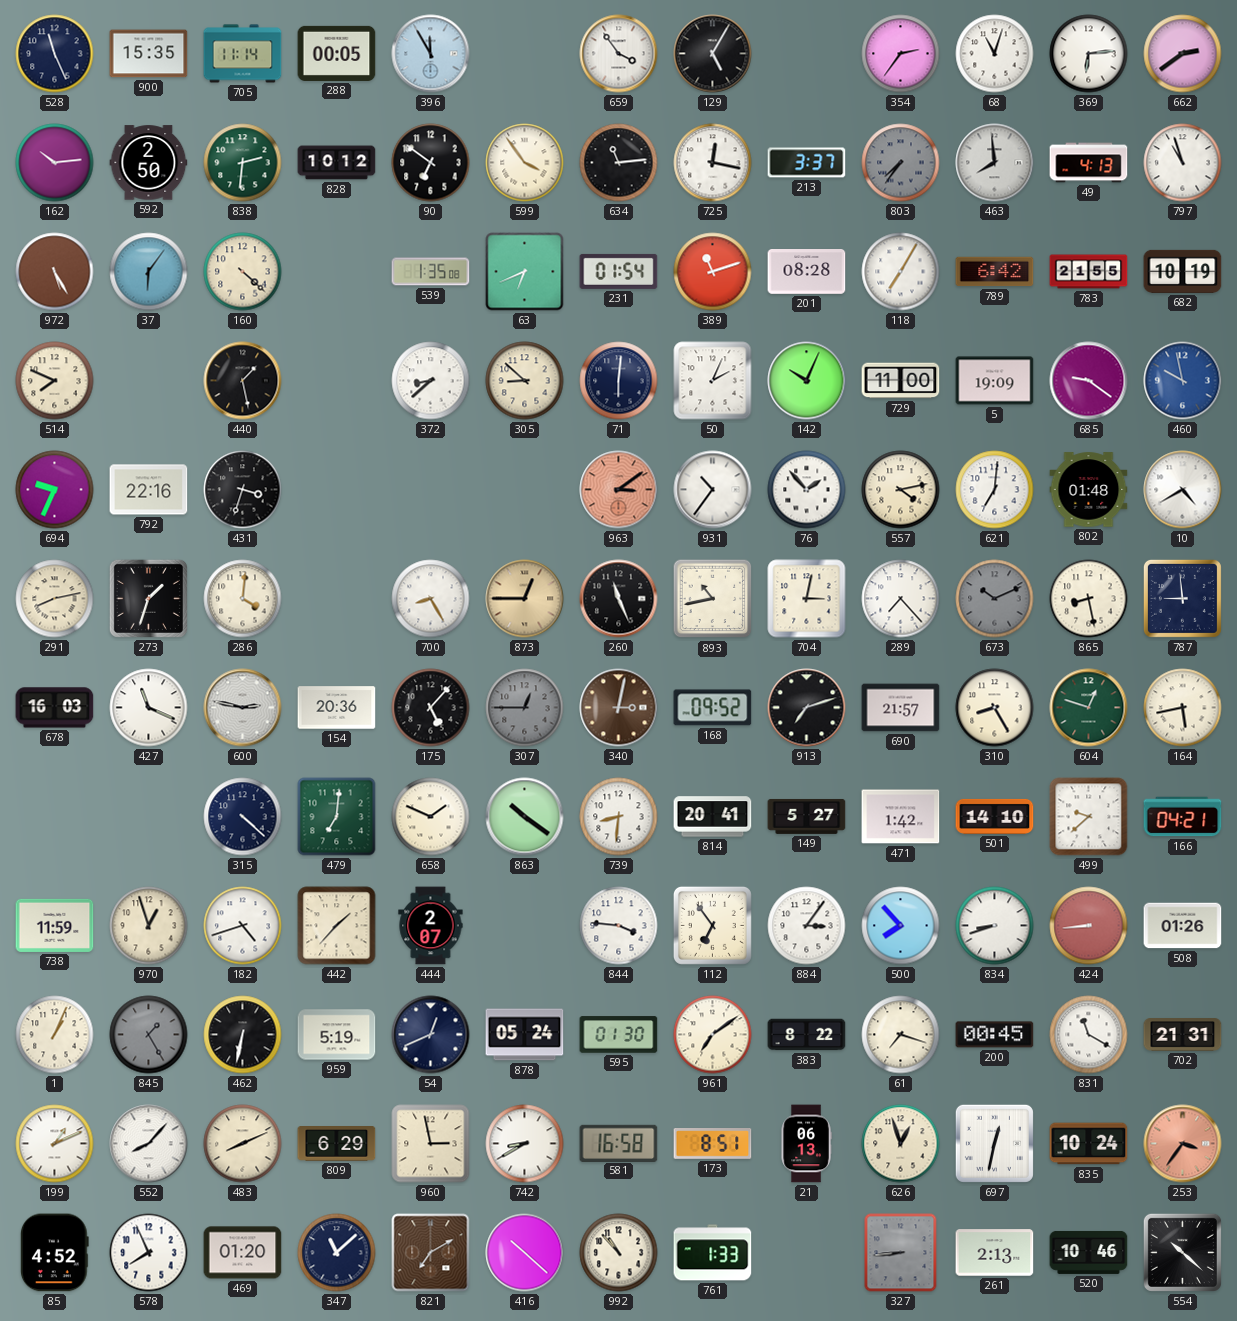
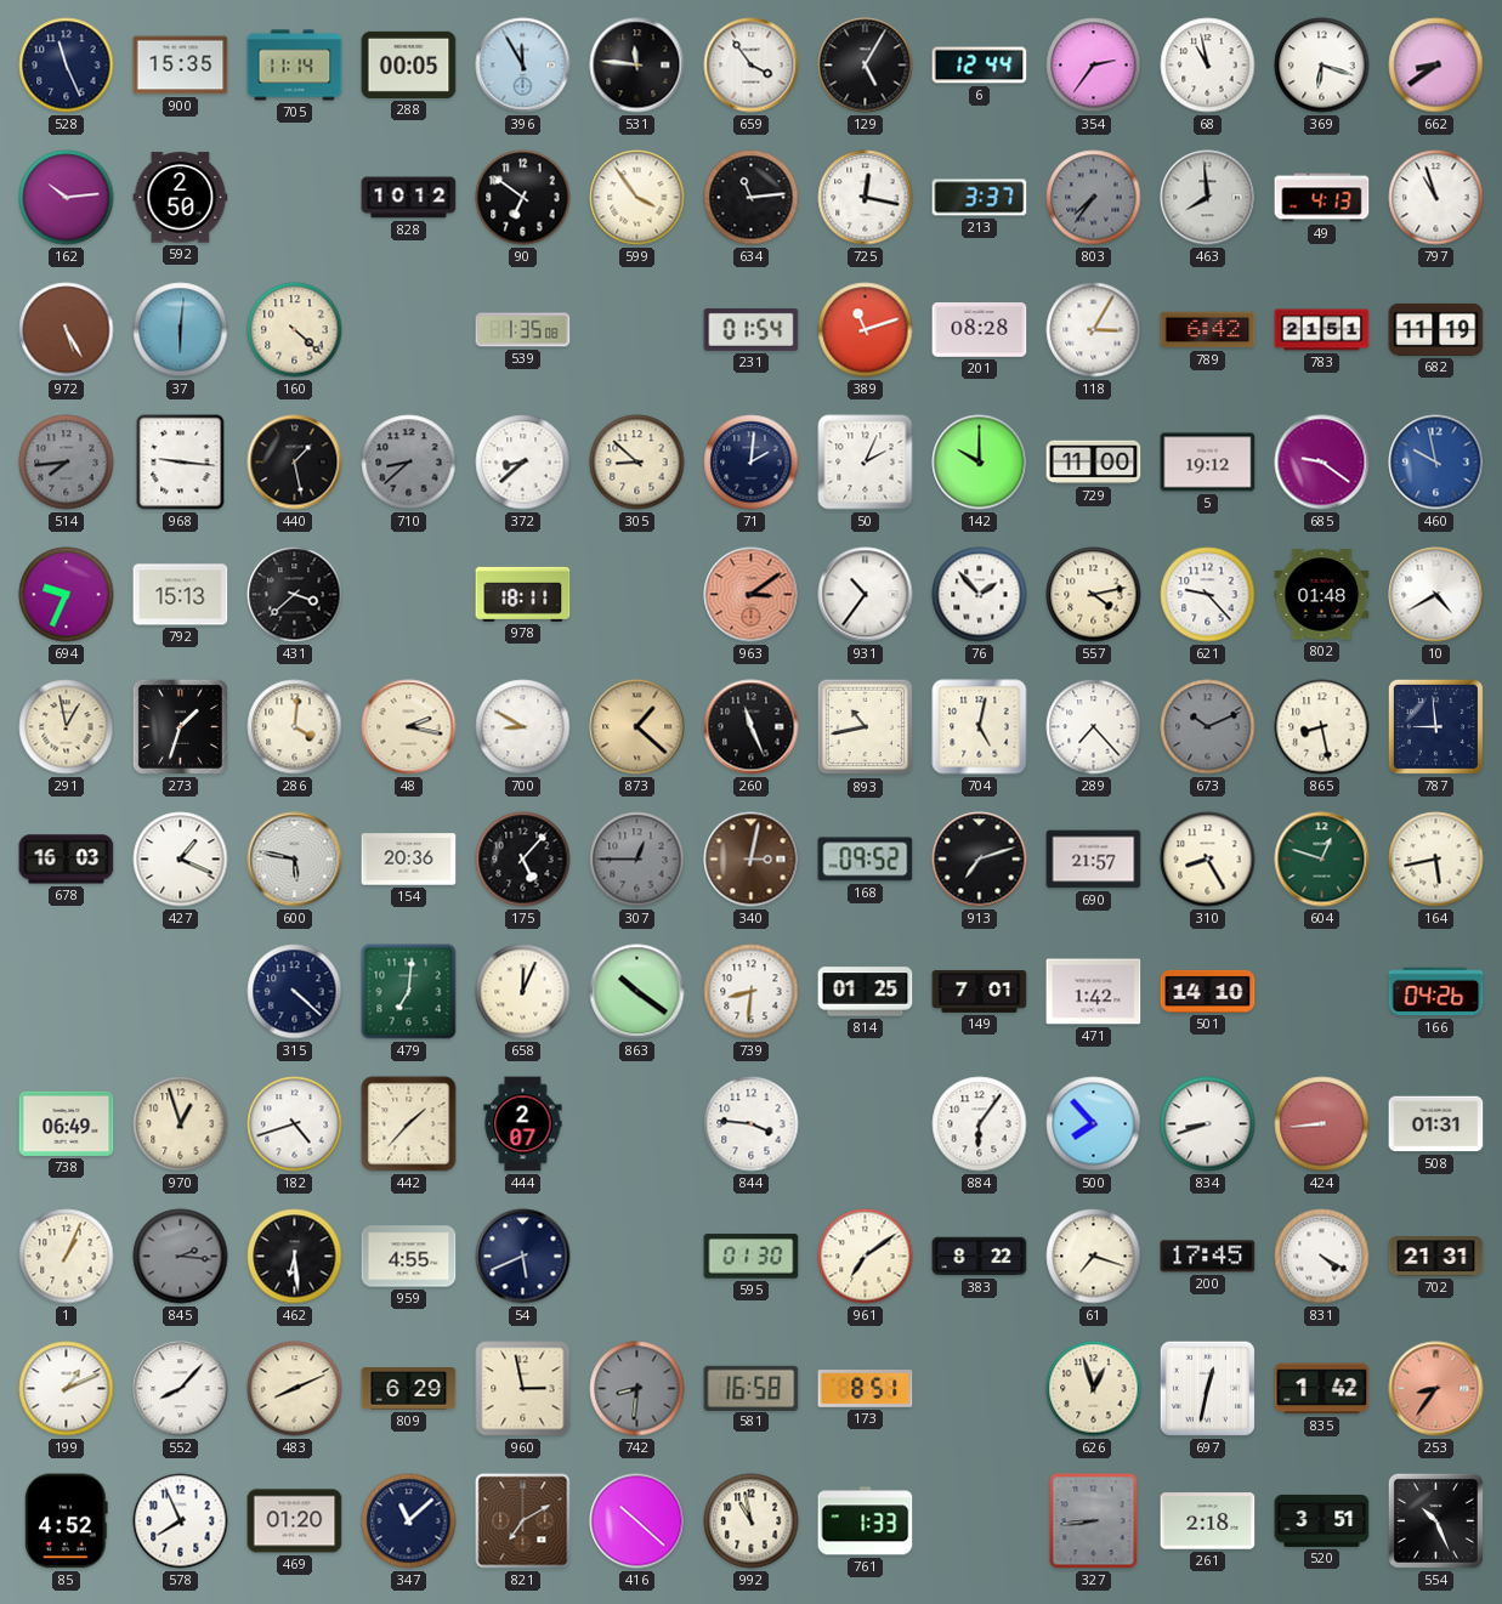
531: none -> 11:46 (637, 66)
6: none -> 12:44 (980, 66)
68: 11:03 -> 10:58 (1208, 66)
369: 6:14 -> 6:18 (1322, 66)
662: 2:39 -> 8:39 (1436, 66)
838: 2:31 -> none (243, 163)
37: 6:06 -> 6:01 (181, 330)
63: 6:41 -> none (525, 272)
118: 7:05 -> 3:05 (1094, 330)
783: 21:55 -> 21:51 (1322, 330)
682: 10:19 -> 11:19 (1436, 329)
514: 7:49 -> 7:44 (67, 463)
514 dial: cream -> grey (67, 463)
968: none -> 9:16 (181, 463)
710: none -> 8:38 (409, 463)
71: 6:01 -> 2:01 (752, 463)
142: 10:04 -> 10:00 (980, 463)
5: 19:09 -> 19:12 (1208, 463)
792: 22:16 -> 15:13 (181, 595)
431: 3:33 -> 3:38 (295, 595)
978: none -> 18:11 (523, 594)
621: 7:01 -> 9:23 (1208, 595)
291: 8:13 -> 12:58 (67, 727)
48: none -> 2:17 (409, 727)
700: 8:25 -> 8:50 (523, 727)
873: 12:45 -> 1:22 (637, 727)
704: 3:02 -> 5:02 (980, 727)
427: 11:19 -> 1:19 (181, 860)
600: 2:47 -> 5:47 (295, 860)
658: 1:49 -> 12:04 (523, 992)
814: 20:41 -> 01:25 (866, 992)
149: 5:27 -> 7:01 (980, 991)
499: 9:38 -> none (1089, 817)
166: 04:21 -> 04:26 (1436, 992)
738: 11:59 -> 06:49 (67, 1123)
112: 6:54 -> none (712, 925)
884: 3:06 -> 6:06 (980, 1124)
508: 01:26 -> 01:31 (1436, 1124)
845: 1:25 -> 2:16 (181, 1257)
462: 6:32 -> 6:29 (295, 1257)
959: 5:19 -> 4:55 (409, 1257)
54: 12:41 -> 5:41 (523, 1257)
878: 05:24 -> none (525, 1035)
200: 00:45 -> 17:45 (1208, 1257)
831: 11:20 -> 4:20 (1322, 1257)
742: 8:40 -> 8:31 (637, 1389)
742 dial: white -> grey (637, 1389)
21: 06:13 -> none (806, 1144)
835: 10:24 -> 1:42 (1322, 1389)
253: 3:36 -> 8:36 (1436, 1389)
992: 10:53 -> 10:58 (752, 1521)
261: 2:13 -> 2:18 (1208, 1521)
520: 10:46 -> 3:51 (1322, 1520)
554: 10:22 -> 10:26 (1435, 1520)
